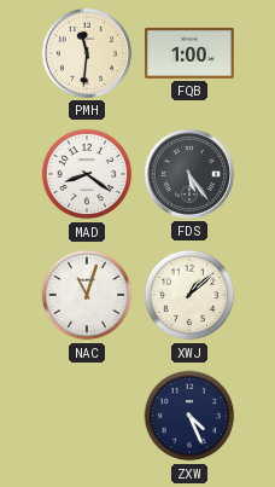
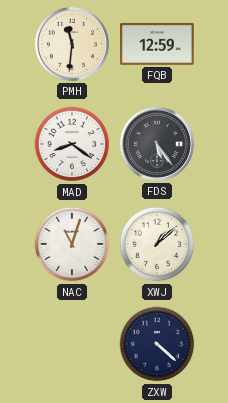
FQB: 1:00 -> 12:59 (157, 44)
ZXW: 4:26 -> 4:22 (157, 344)
